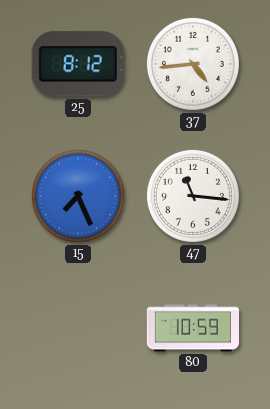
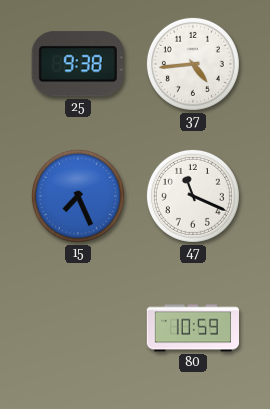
25: 8:12 -> 9:38 (78, 64)
47: 11:16 -> 11:19 (193, 196)
